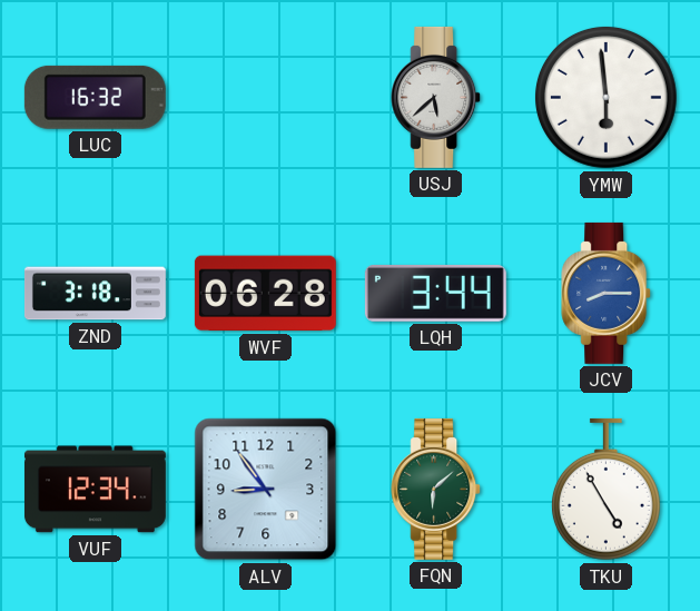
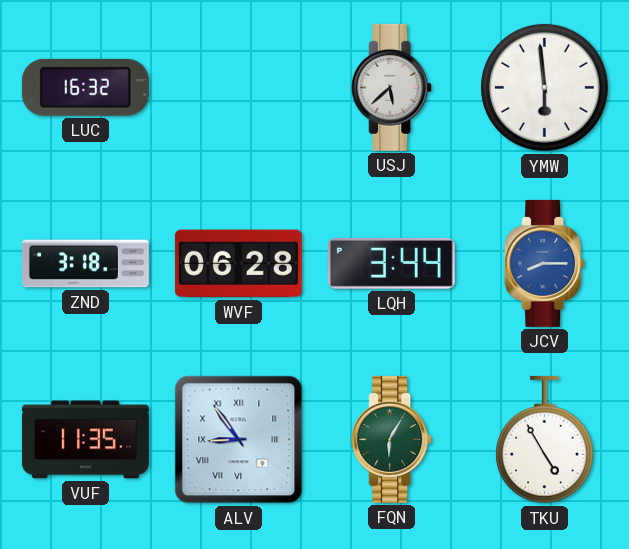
VUF: 12:34 -> 11:35 (85, 440)
ALV numerals: Arabic -> Roman (239, 440)
FQN: 6:08 -> 6:05 (392, 439)
